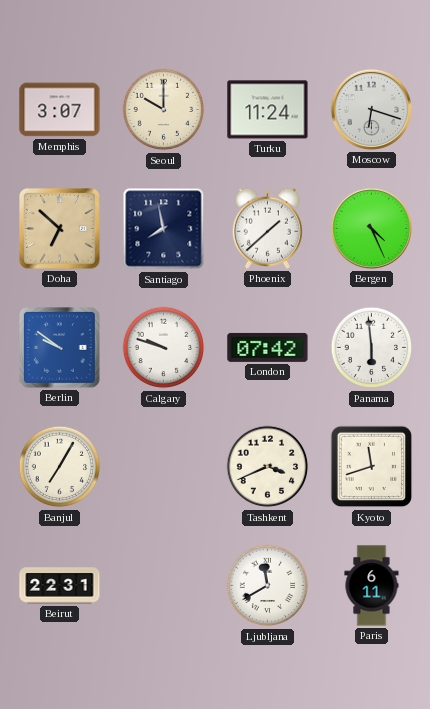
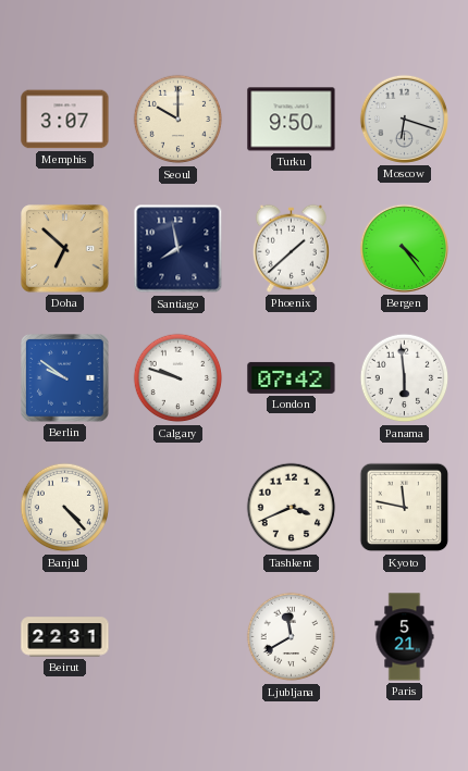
Turku: 11:24 -> 9:50 (292, 120)
Bergen: 4:26 -> 4:24 (404, 248)
Banjul: 7:05 -> 4:23 (65, 508)
Kyoto: 11:42 -> 11:47 (405, 508)
Paris: 6:11 -> 5:21 (405, 637)
